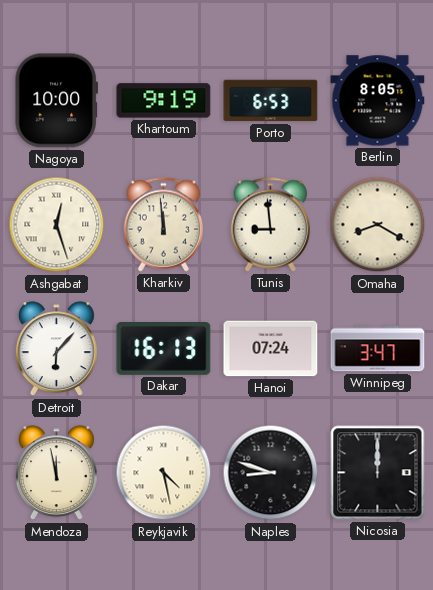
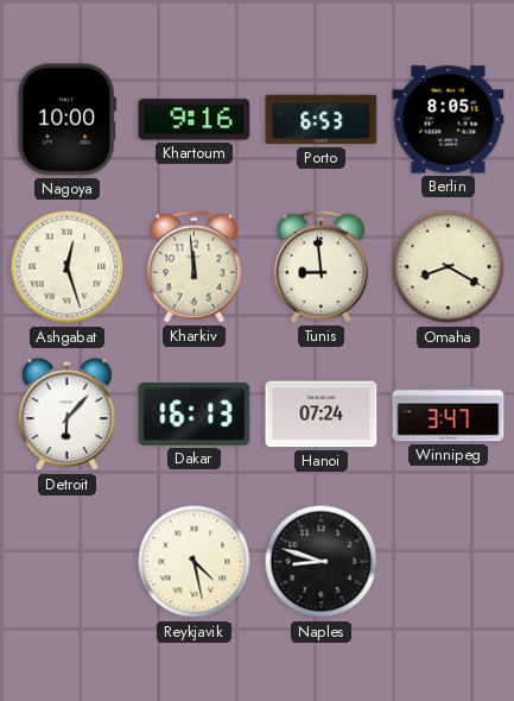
Khartoum: 9:19 -> 9:16 (195, 120)
Mendoza: 11:58 -> none (56, 473)
Nicosia: 12:00 -> none (378, 473)
